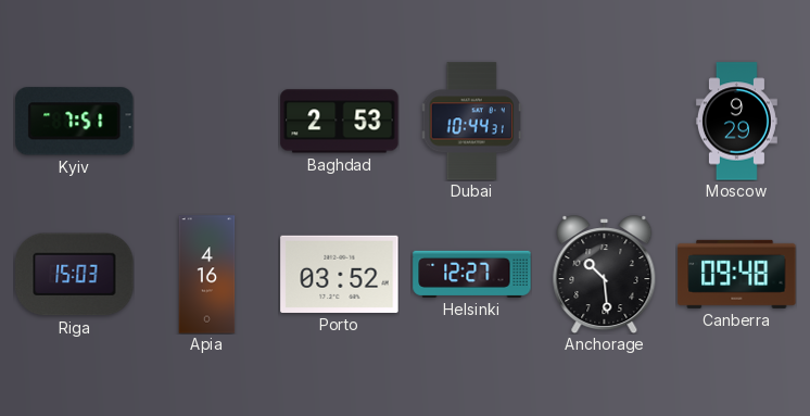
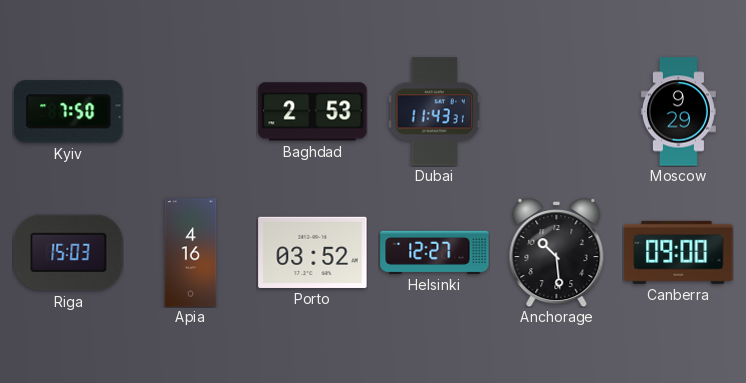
Kyiv: 7:51 -> 7:50 (69, 112)
Dubai: 10:44 -> 11:43 (434, 112)
Canberra: 09:48 -> 09:00 (679, 252)
